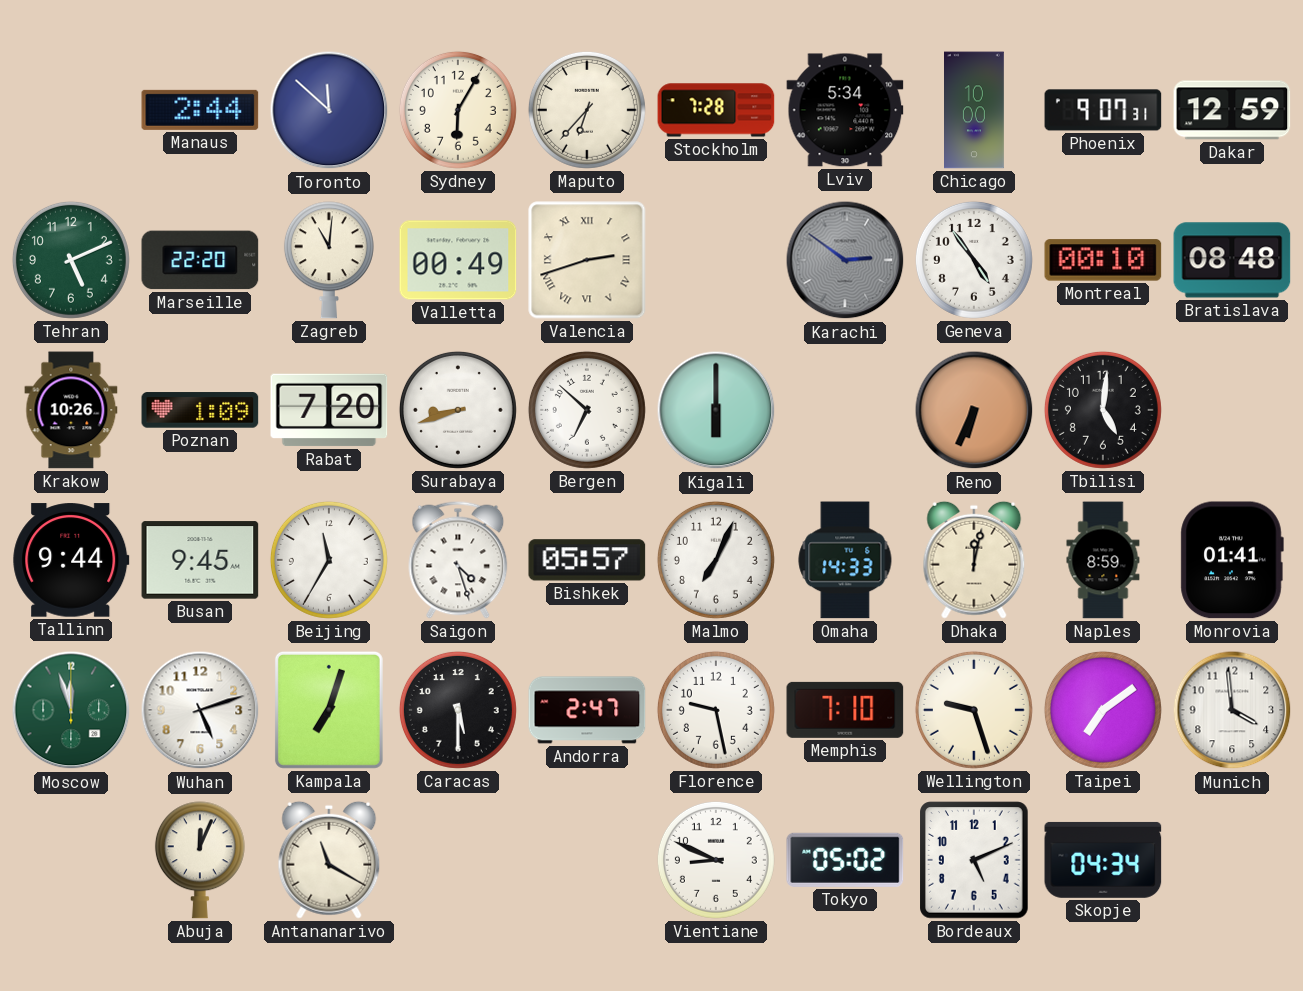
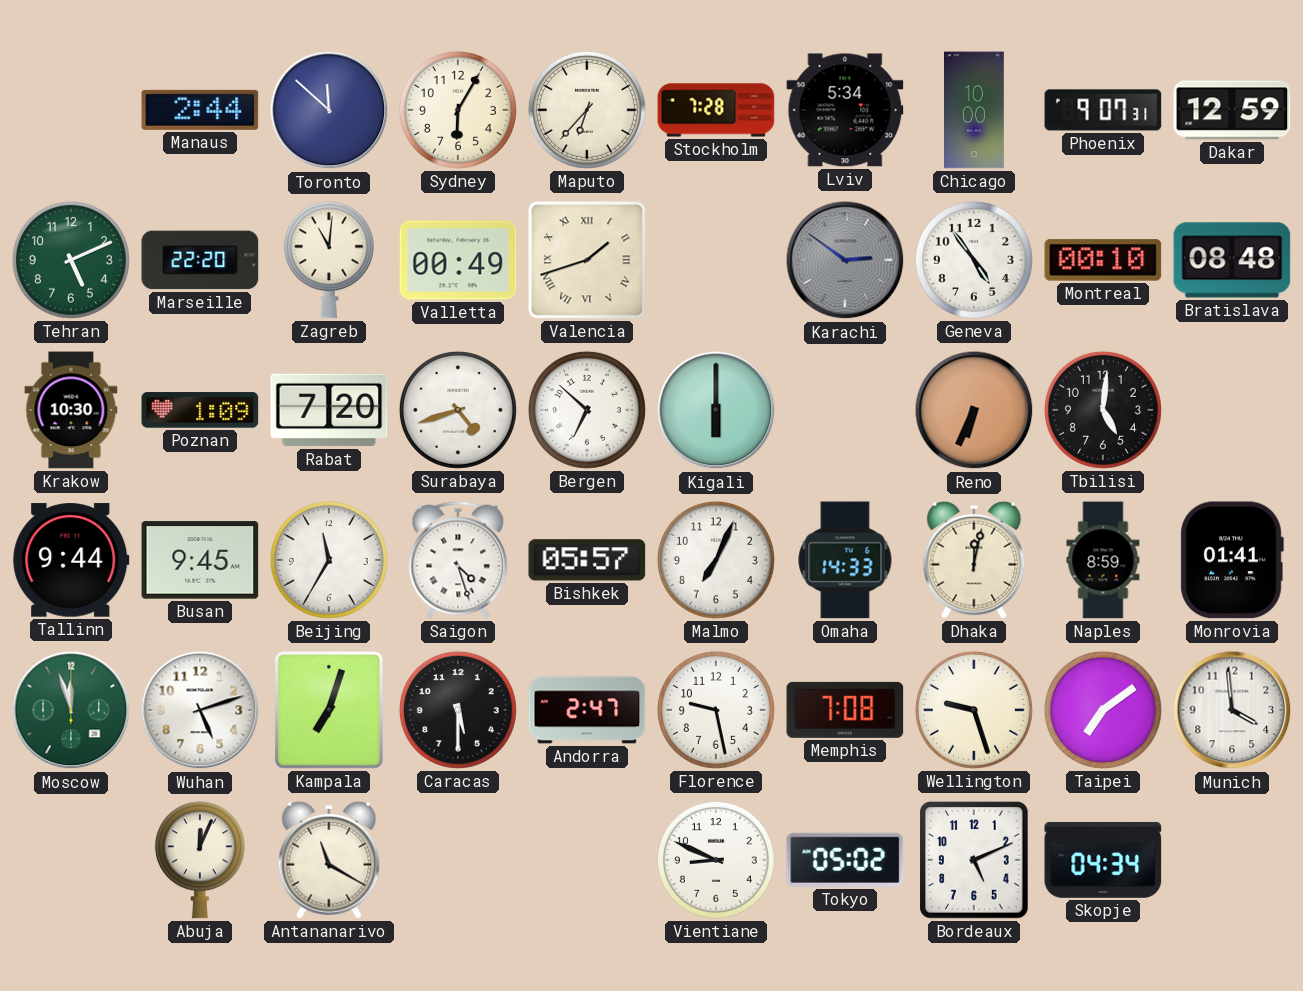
Valencia: 2:42 -> 1:42 (587, 260)
Krakow: 10:26 -> 10:30 (71, 410)
Surabaya: 8:42 -> 4:42 (458, 410)
Memphis: 7:10 -> 7:08 (845, 710)
